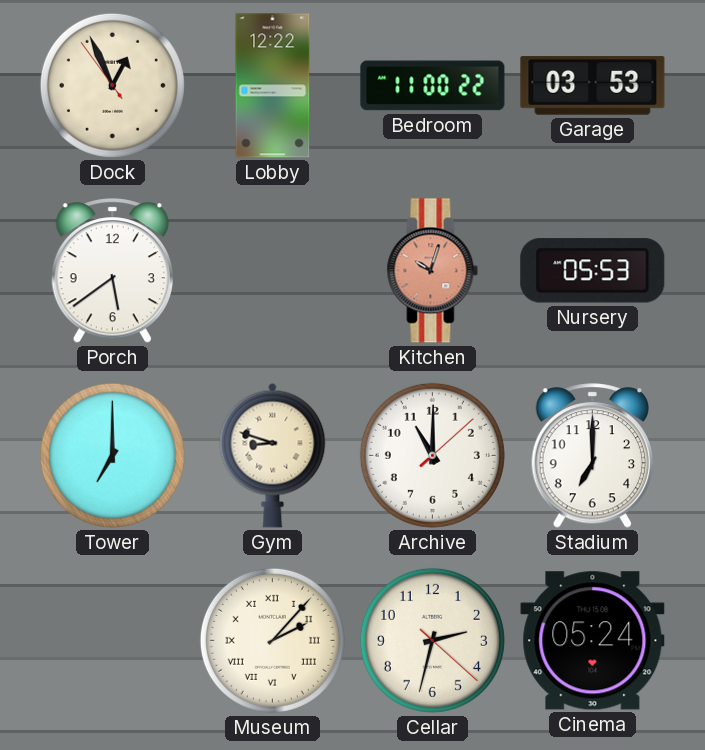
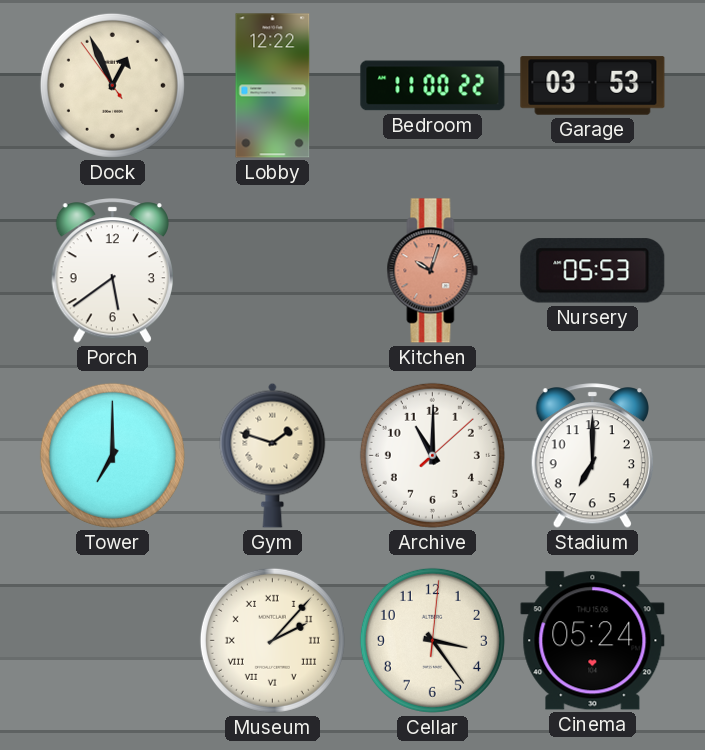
Gym: 8:48 -> 1:48 (273, 455)
Cellar: 2:32 -> 3:24 (432, 640)
